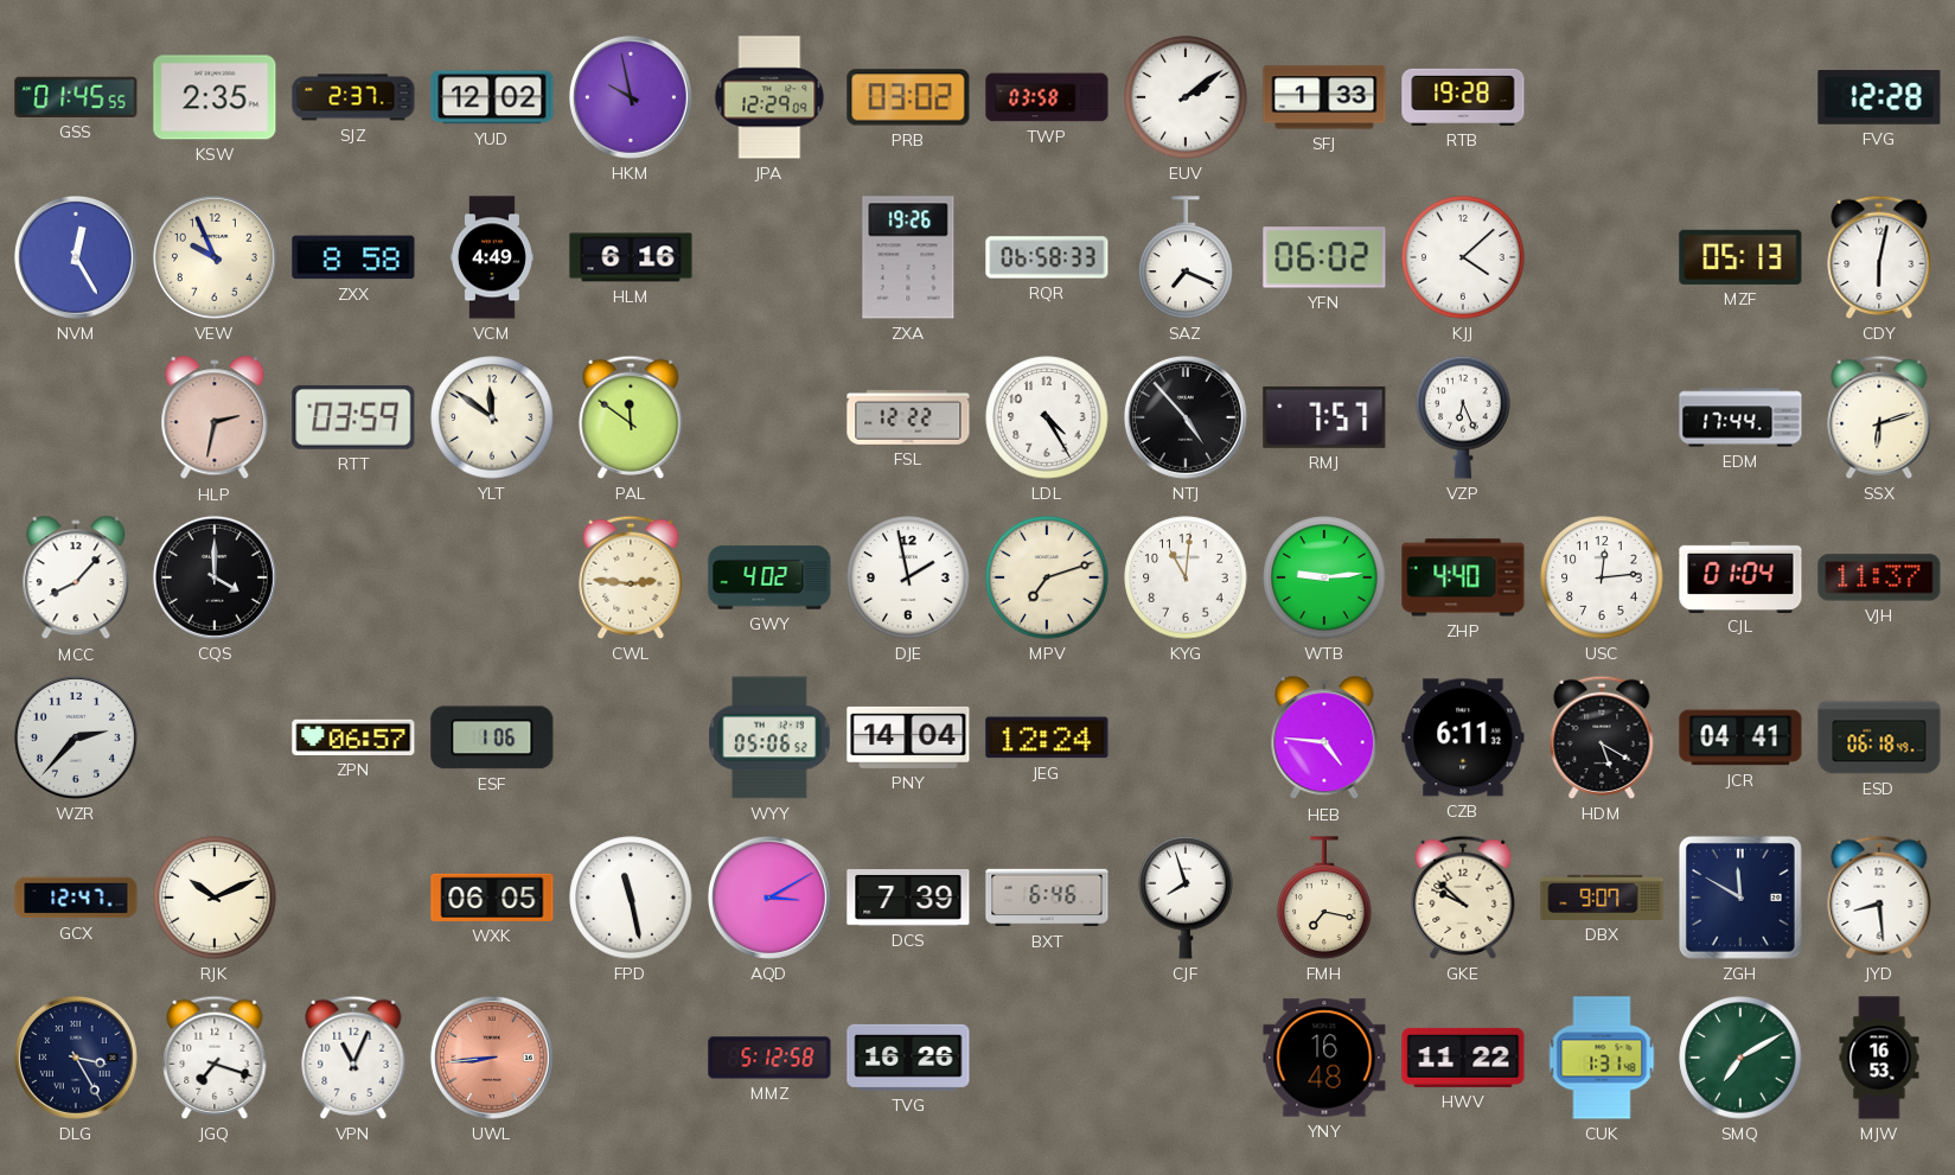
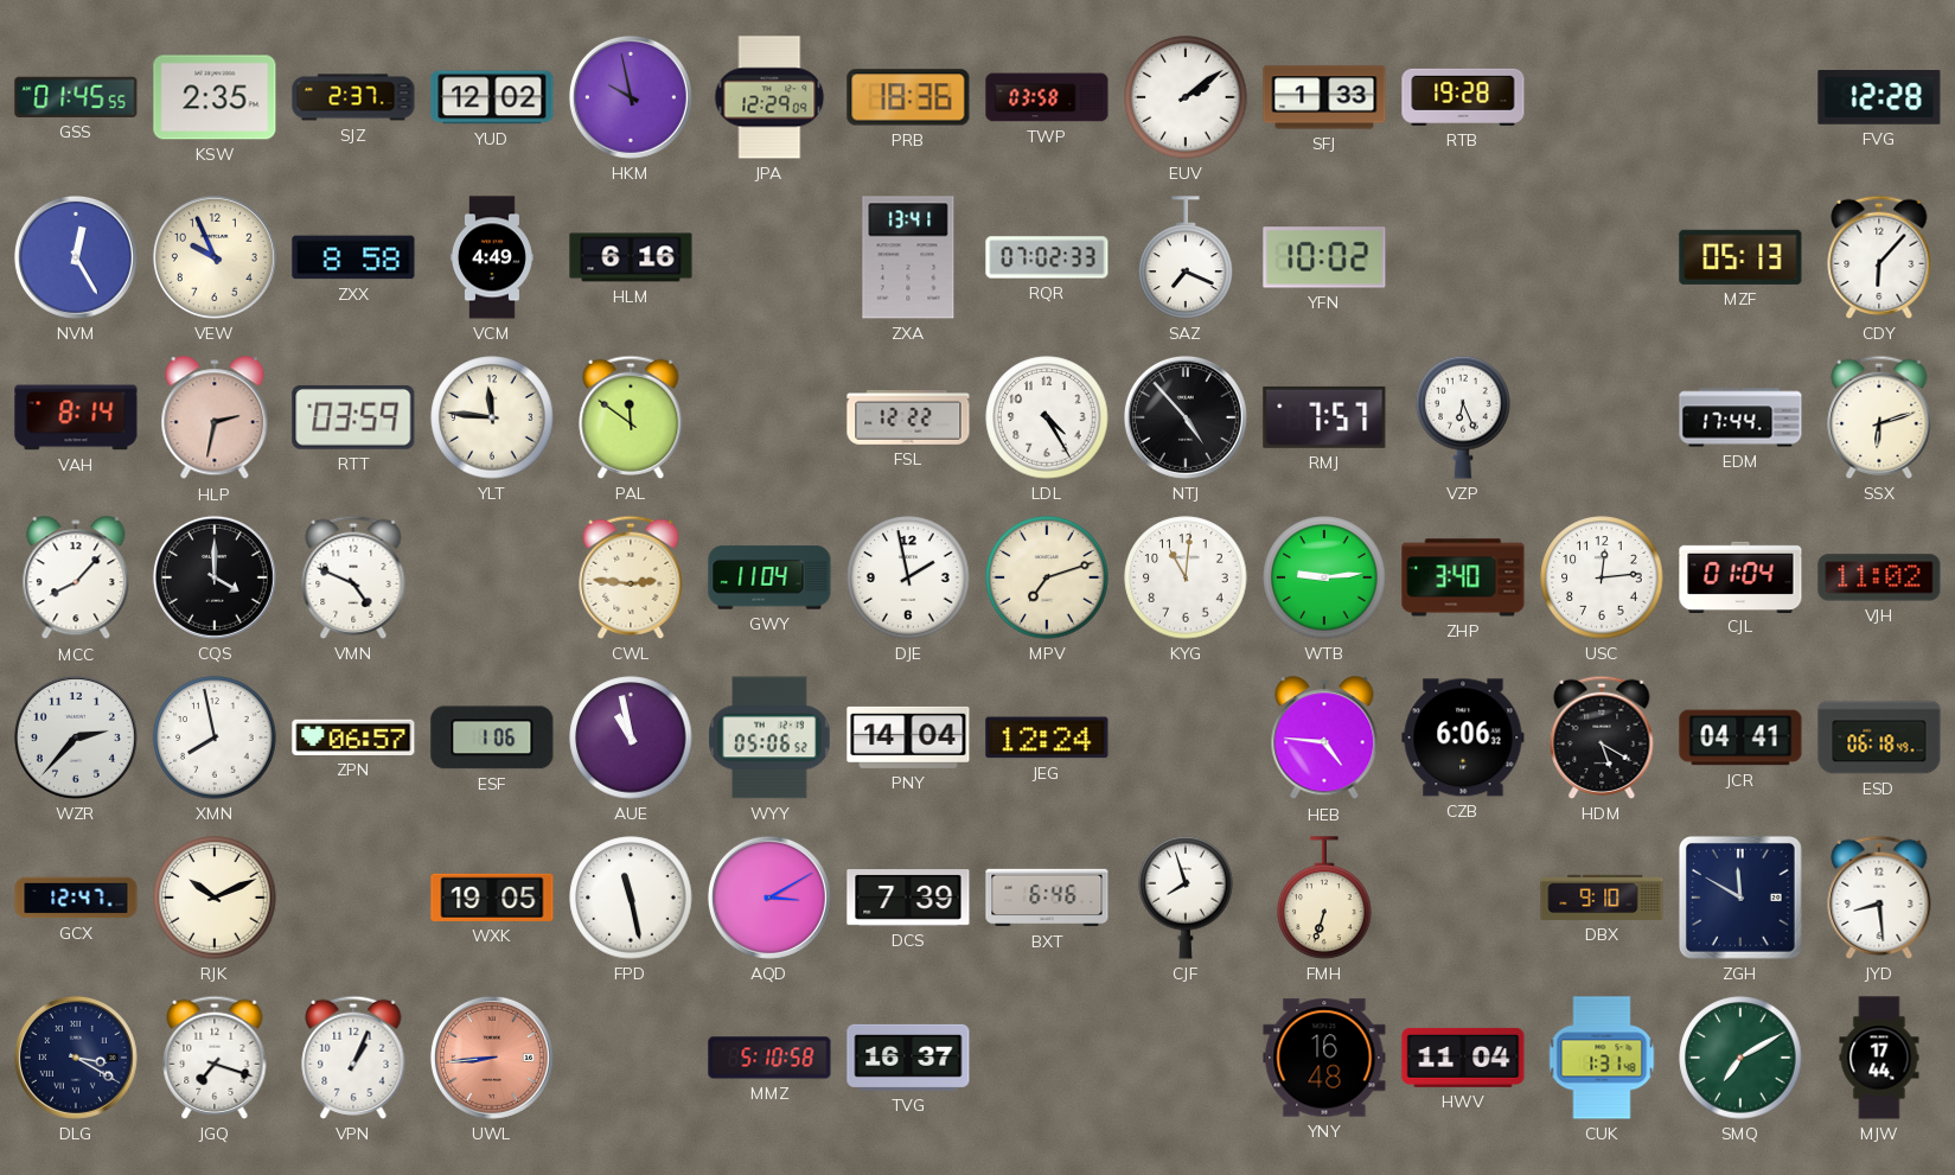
PRB: 03:02 -> 18:36 (908, 97)
ZXA: 19:26 -> 13:41 (908, 257)
RQR: 06:58 -> 07:02 (1047, 257)
YFN: 06:02 -> 10:02 (1324, 257)
KJJ: 4:08 -> none (1463, 257)
CDY: 6:02 -> 6:07 (1879, 257)
VAH: none -> 8:14 (76, 417)
YLT: 11:51 -> 11:46 (492, 417)
VMN: none -> 4:49 (353, 577)
GWY: 4:02 -> 11:04 (769, 577)
ZHP: 4:40 -> 3:40 (1463, 577)
VJH: 11:37 -> 11:02 (1879, 577)
XMN: none -> 7:58 (215, 737)
AUE: none -> 10:58 (631, 737)
CZB: 6:11 -> 6:06 (1463, 737)
WXK: 06:05 -> 19:05 (492, 898)
FMH: 7:17 -> 6:33 (1324, 898)
GKE: 9:52 -> none (1463, 898)
DBX: 9:07 -> 9:10 (1602, 898)
DLG: 3:25 -> 3:20 (76, 1058)
VPN: 11:04 -> 1:04 (353, 1058)
MMZ: 5:12 -> 5:10 (769, 1058)
TVG: 16:26 -> 16:37 (908, 1058)
HWV: 11:22 -> 11:04 (1463, 1058)
MJW: 16:53 -> 17:44 (1879, 1058)
